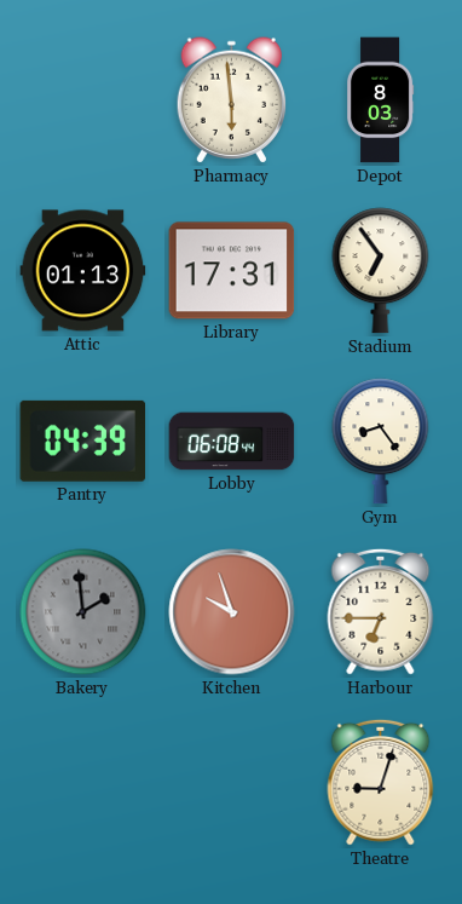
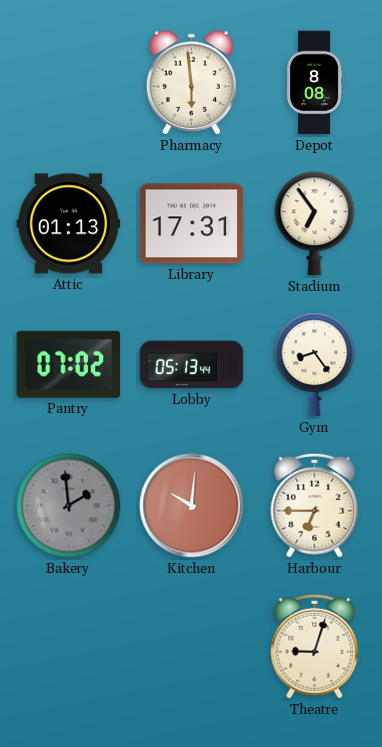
Depot: 8:03 -> 8:08 (314, 83)
Pantry: 04:39 -> 07:02 (69, 364)
Lobby: 06:08 -> 05:13 (192, 365)
Kitchen: 9:57 -> 10:01 (192, 506)
